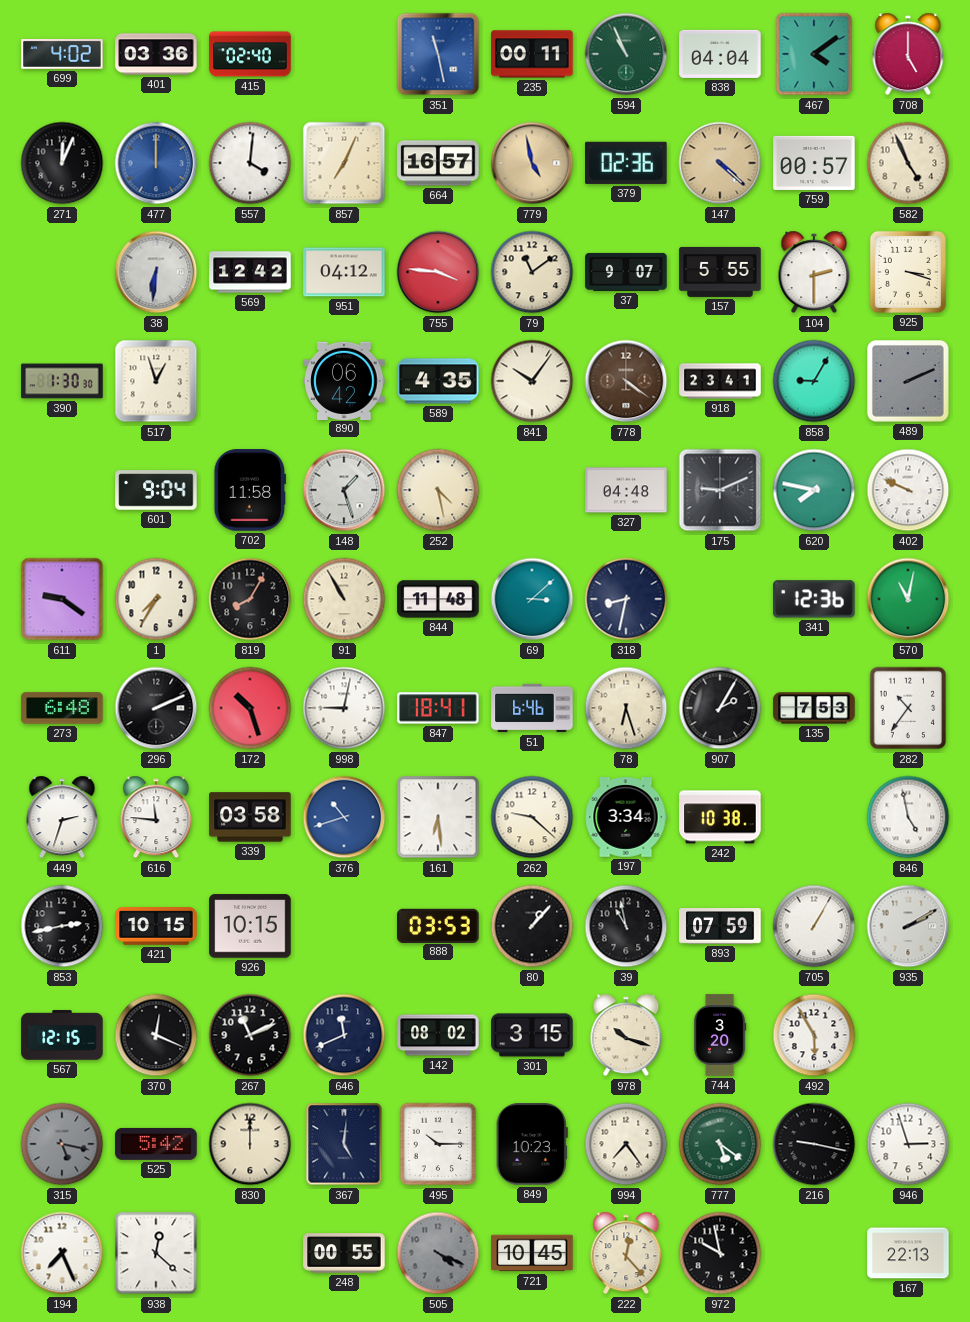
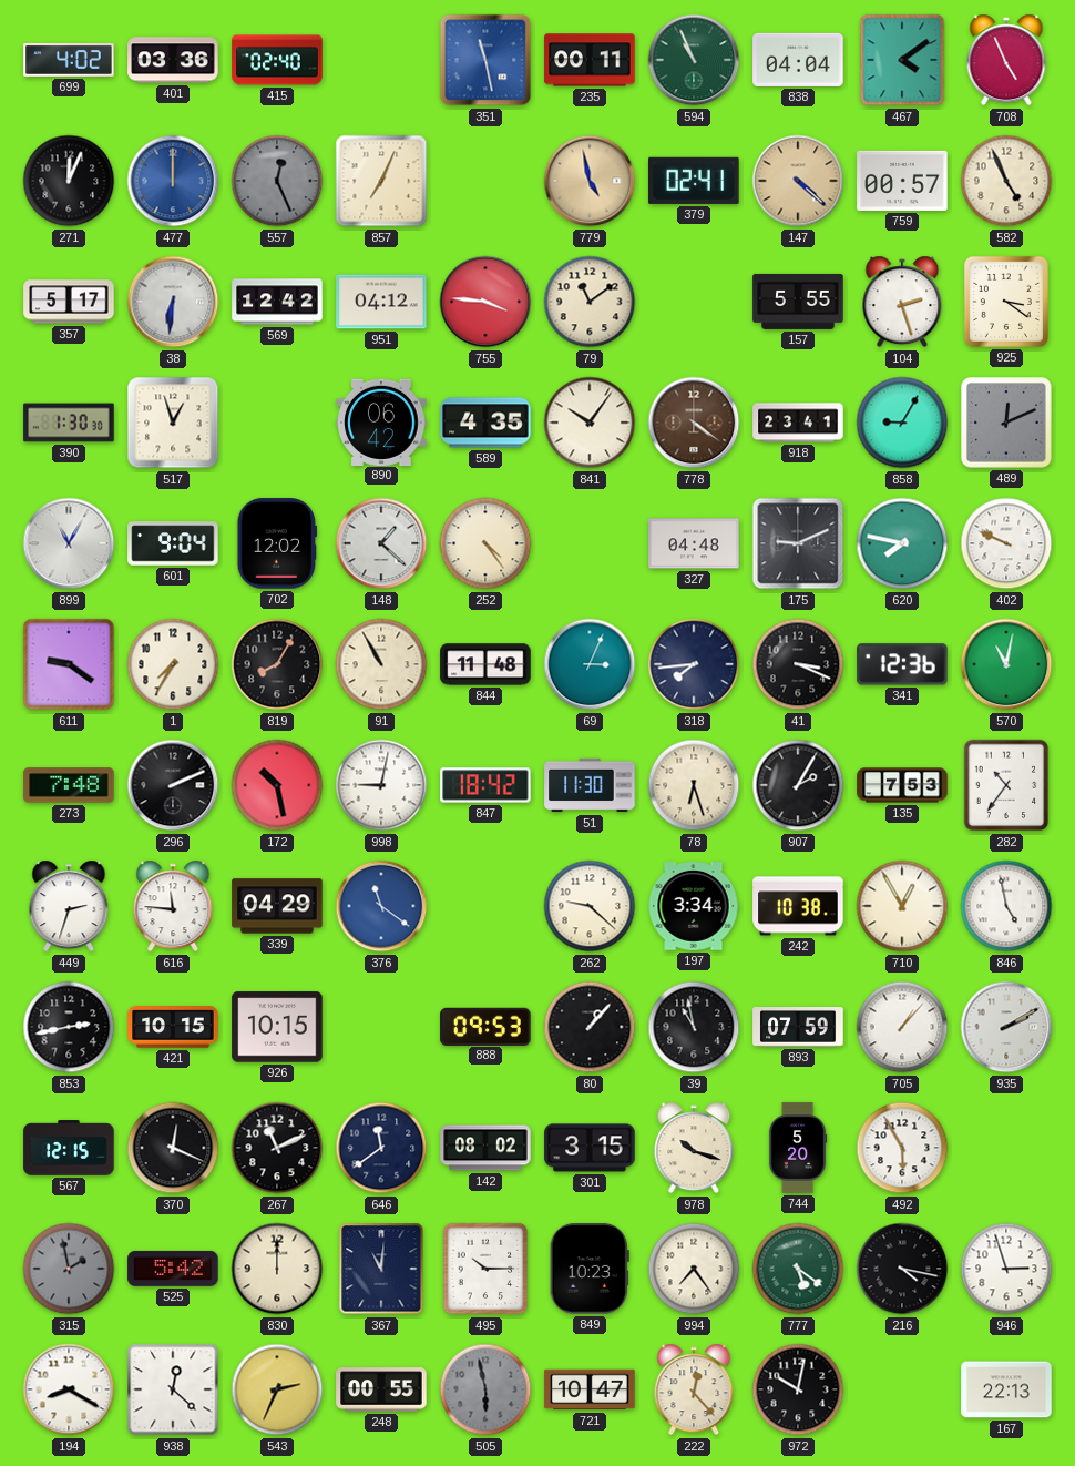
708: 5:00 -> 4:56 (1006, 60)
557: 4:01 -> 12:26 (277, 181)
557 dial: white -> grey (277, 181)
664: 16:57 -> none (438, 163)
379: 02:36 -> 02:41 (694, 181)
357: none -> 5:17 (69, 302)
37: 9:07 -> none (626, 272)
104: 2:30 -> 2:27 (902, 302)
925: 3:18 -> 3:21 (1006, 302)
489: 2:11 -> 12:11 (1007, 424)
899: none -> 11:05 (69, 543)
702: 11:58 -> 12:02 (276, 543)
148: 1:27 -> 1:22 (381, 543)
252: 4:28 -> 4:24 (485, 543)
69: 3:08 -> 3:04 (590, 664)
318: 8:32 -> 7:44 (694, 664)
41: none -> 3:19 (798, 664)
273: 6:48 -> 7:48 (69, 785)
172: 10:27 -> 10:28 (277, 785)
847: 18:41 -> 18:42 (485, 785)
51: 6:46 -> 11:30 (590, 785)
339: 03:58 -> 04:29 (277, 906)
376: 10:42 -> 11:21 (381, 906)
161: 6:29 -> none (438, 817)
710: none -> 12:55 (902, 906)
888: 03:53 -> 09:53 (485, 1026)
705: 1:05 -> 1:07 (902, 1027)
646: 11:41 -> 11:39 (381, 1148)
744: 3:20 -> 5:20 (798, 1148)
315: 5:17 -> 1:58 (69, 1269)
367: 5:01 -> 11:01 (381, 1269)
216: 9:17 -> 4:17 (902, 1269)
194: 7:26 -> 8:20 (69, 1389)
543: none -> 2:34 (277, 1389)
505: 4:19 -> 5:58 (485, 1389)
721: 10:45 -> 10:47 (590, 1389)
972: 9:58 -> 10:02 (798, 1389)
